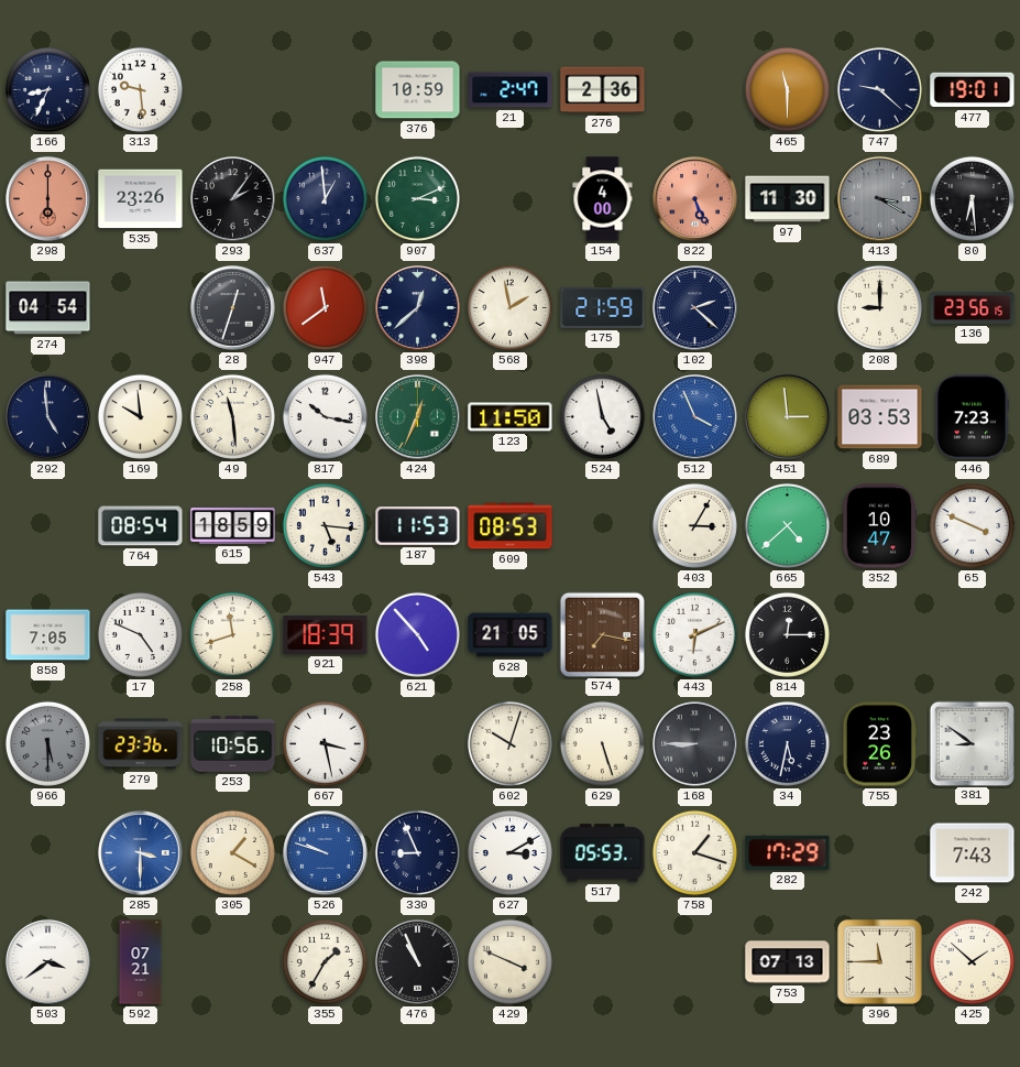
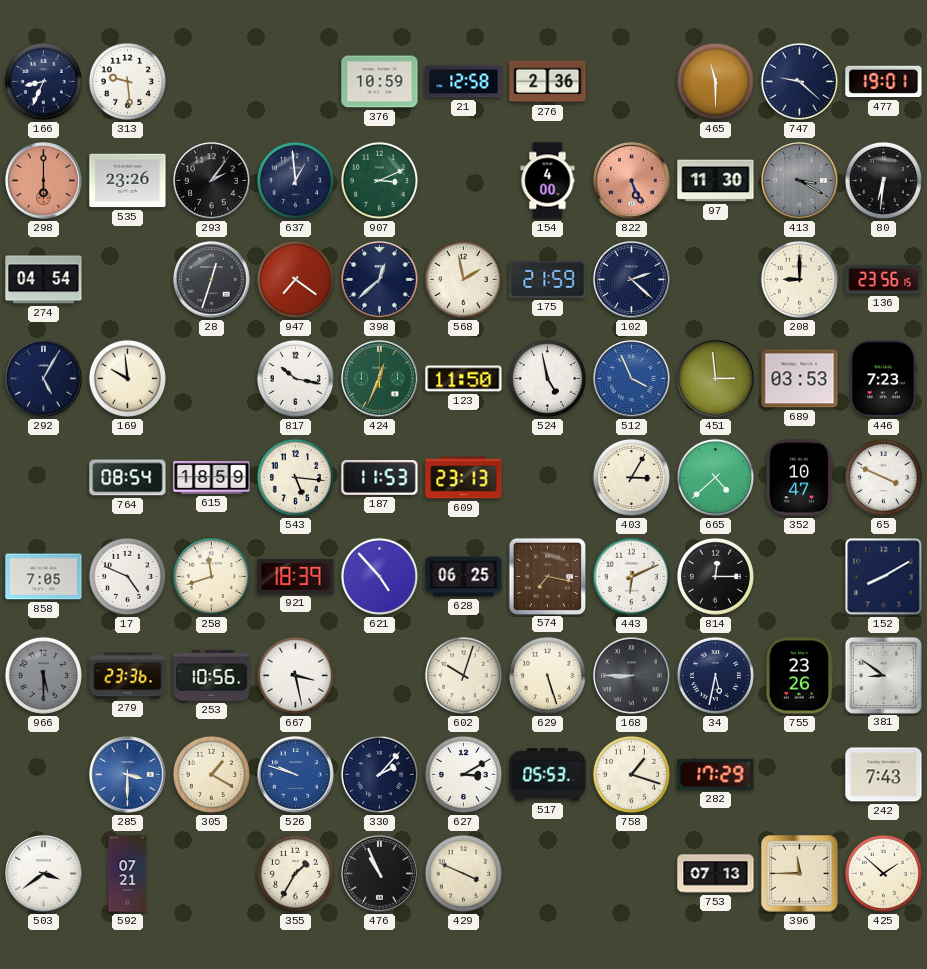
21: 2:47 -> 12:58 (464, 82)
80: 6:29 -> 6:31 (883, 180)
947: 11:39 -> 7:21 (295, 279)
292: 4:59 -> 5:05 (44, 379)
49: 11:29 -> none (232, 416)
609: 08:53 -> 23:13 (464, 478)
628: 21:05 -> 06:25 (464, 577)
152: none -> 8:10 (884, 577)
330: 8:56 -> 2:07 (379, 774)
